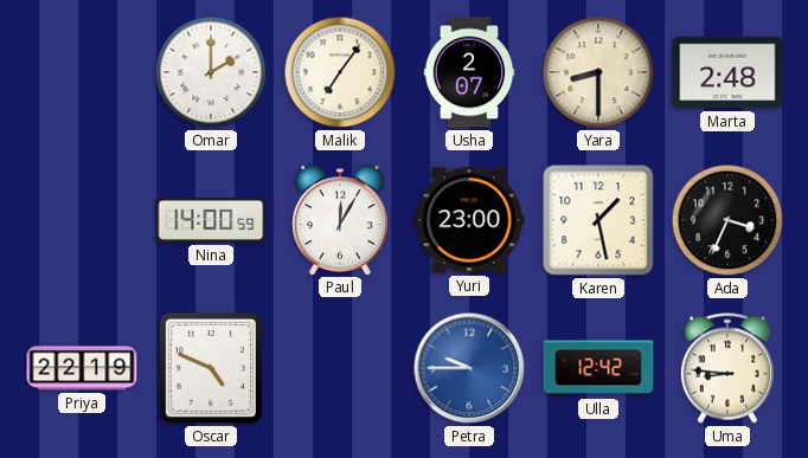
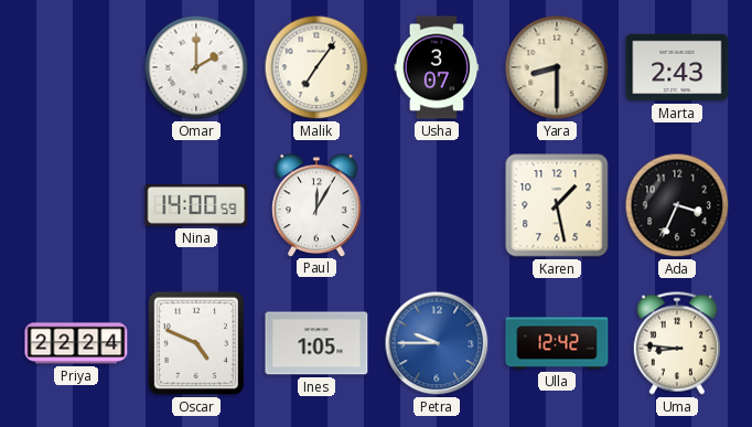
Usha: 2:07 -> 3:07 (437, 67)
Marta: 2:48 -> 2:43 (677, 67)
Yuri: 23:00 -> none (469, 220)
Priya: 22:19 -> 22:24 (76, 343)
Ines: none -> 1:05 (316, 343)
